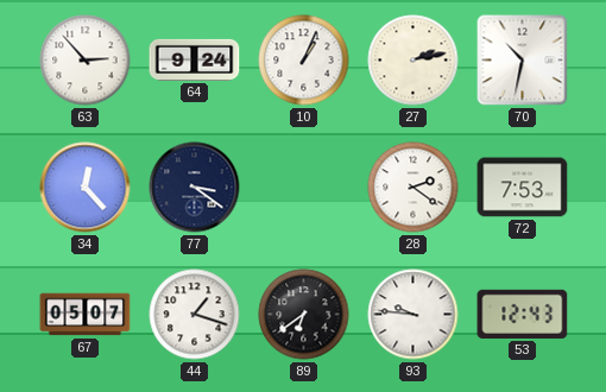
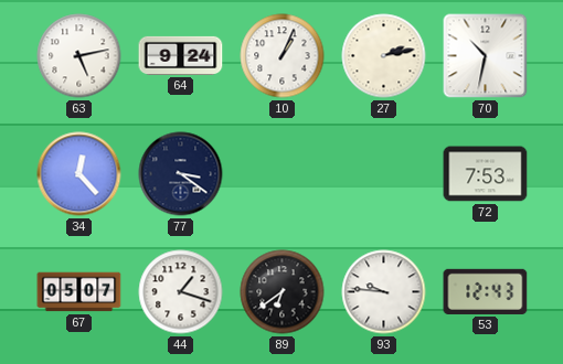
63: 2:53 -> 5:13 (79, 56)
28: 2:21 -> none (414, 188)
